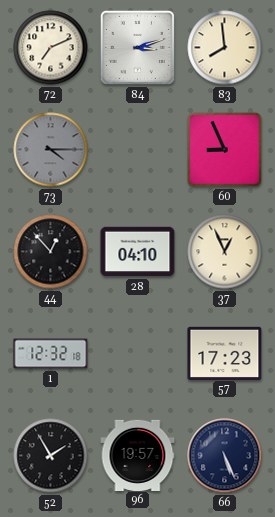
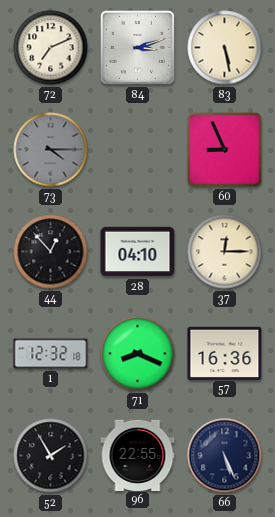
83: 7:59 -> 5:28 (225, 48)
37: 12:56 -> 12:15 (225, 252)
71: none -> 8:19 (138, 354)
57: 17:23 -> 16:36 (225, 353)
96: 19:57 -> 22:55 (138, 455)
